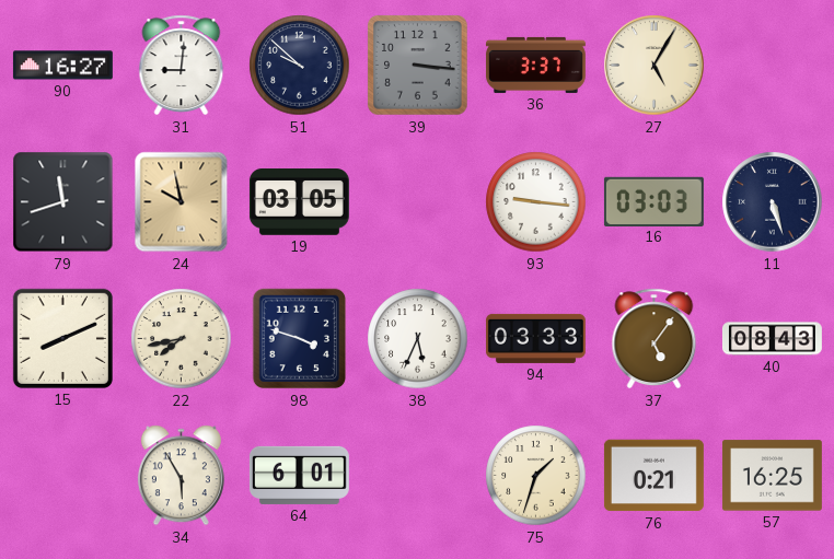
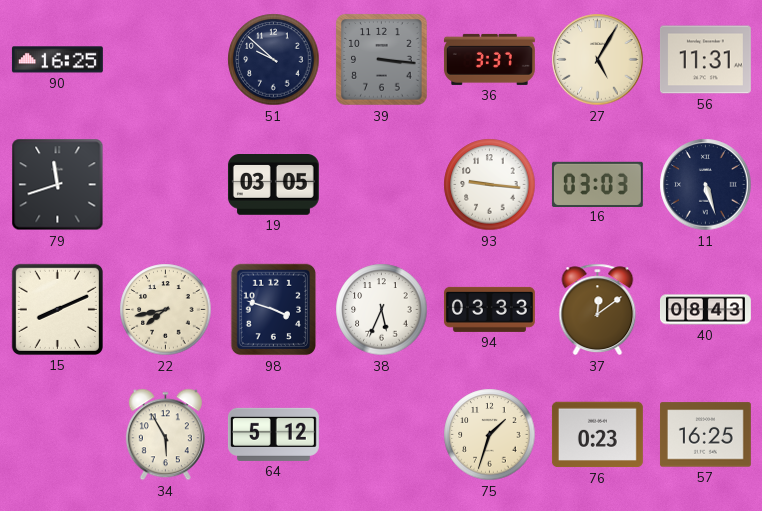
90: 16:27 -> 16:25 (57, 60)
31: 9:01 -> none (182, 66)
56: none -> 11:31 (705, 60)
24: 9:58 -> none (182, 202)
37: 5:06 -> 12:09 (598, 310)
64: 6:01 -> 5:12 (273, 434)
76: 0:21 -> 0:23 (597, 435)
